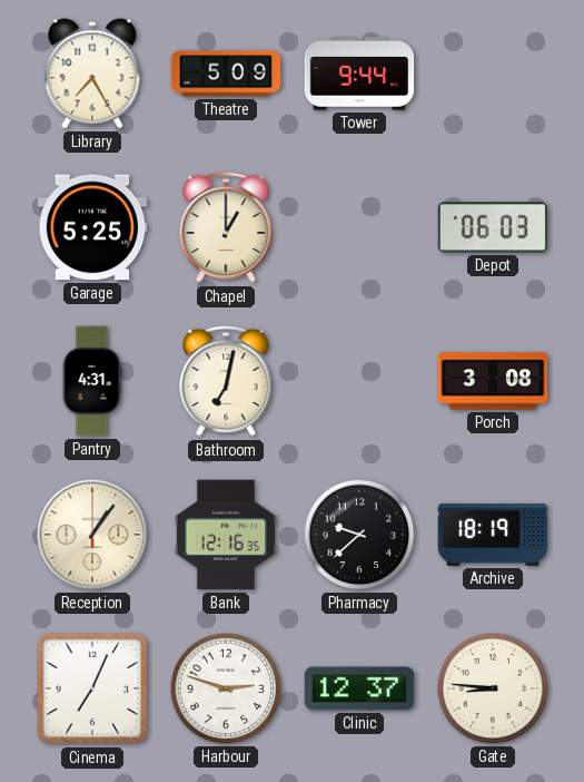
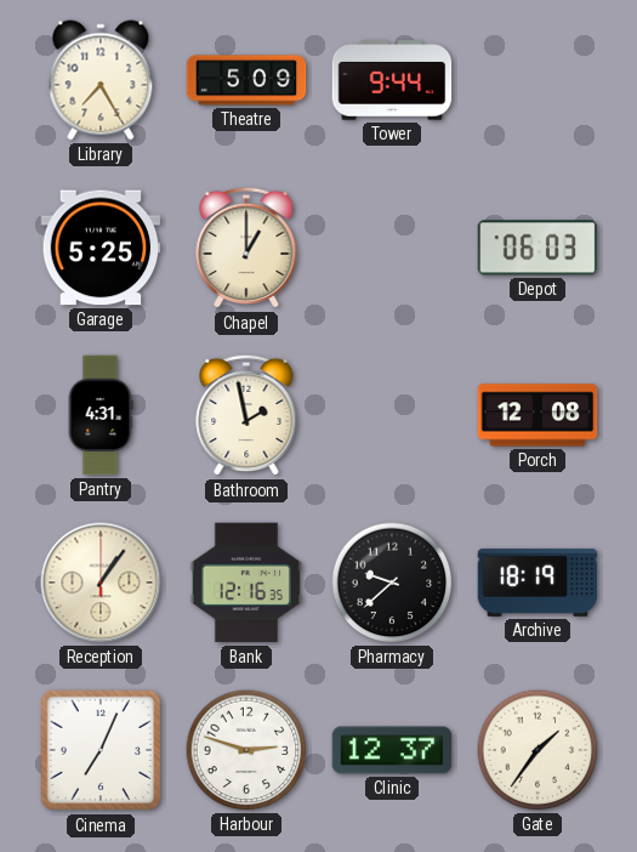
Bathroom: 7:02 -> 1:58 (246, 415)
Porch: 3:08 -> 12:08 (538, 415)
Gate: 8:46 -> 1:36 (538, 750)
